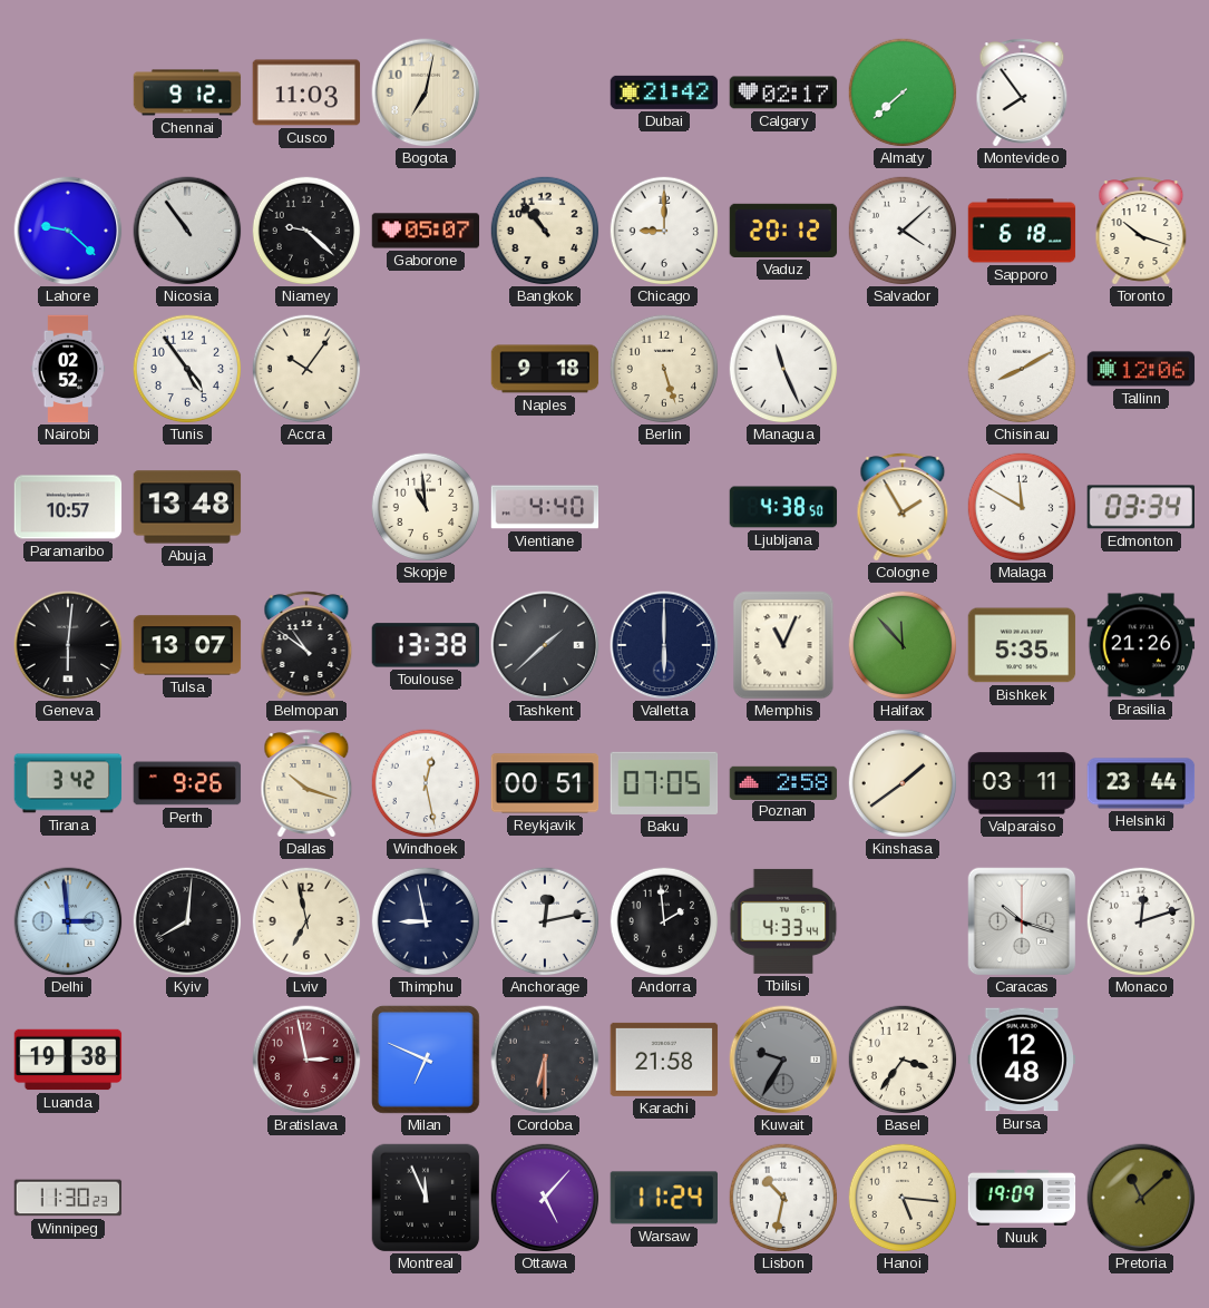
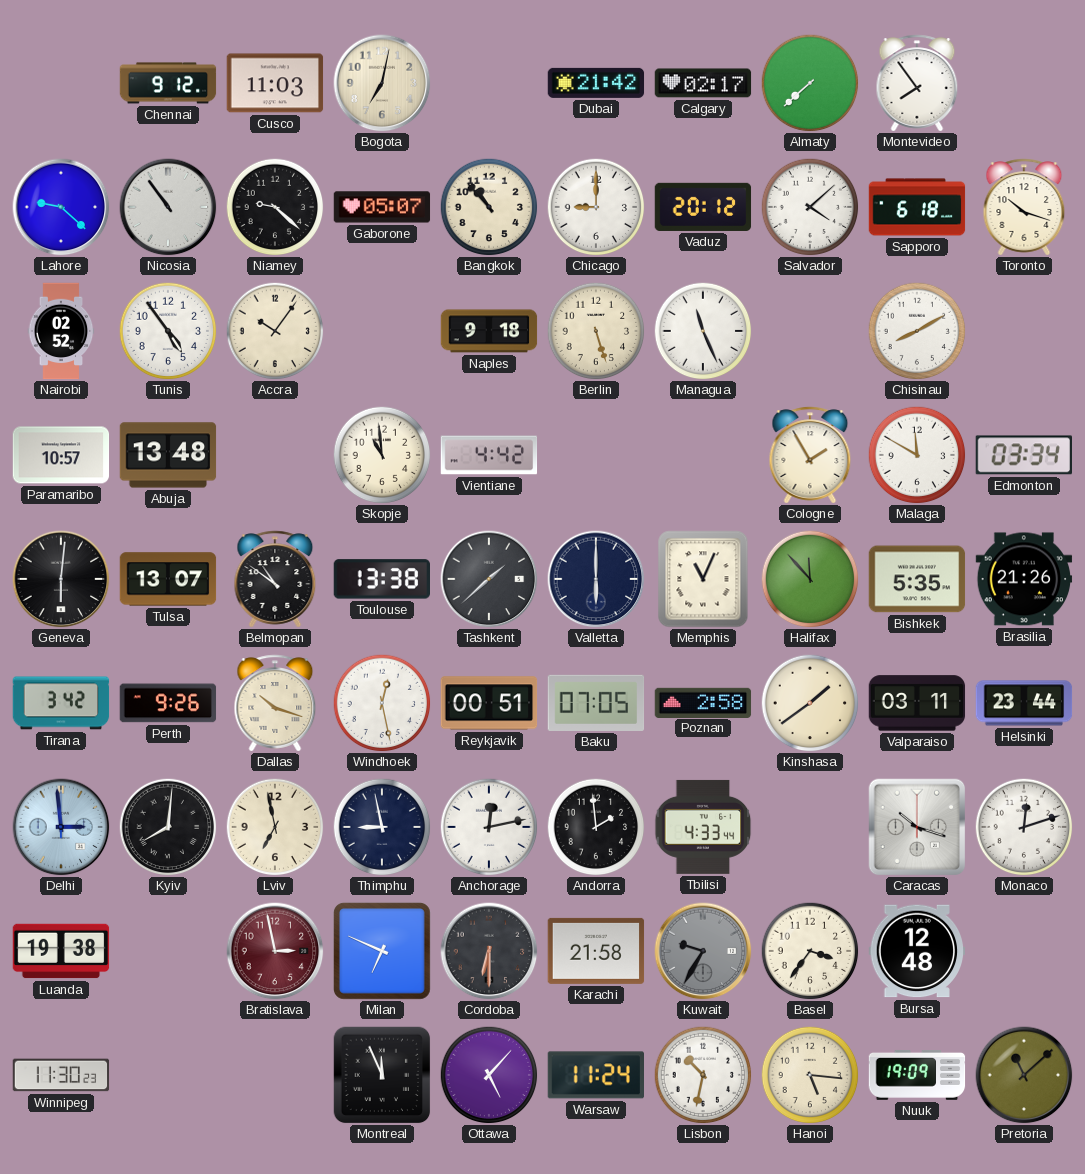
Tallinn: 12:06 -> none (1141, 369)
Vientiane: 4:40 -> 4:42 (489, 455)
Ljubljana: 4:38 -> none (783, 507)
